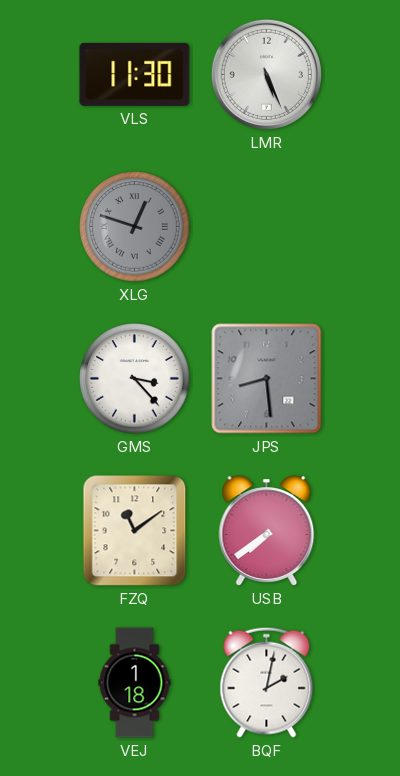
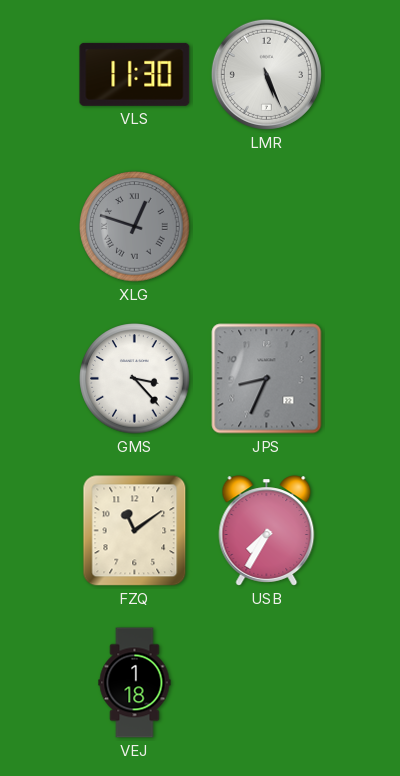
JPS: 8:29 -> 8:34 (267, 379)
USB: 7:39 -> 7:35 (267, 531)
BQF: 2:02 -> none (267, 682)
